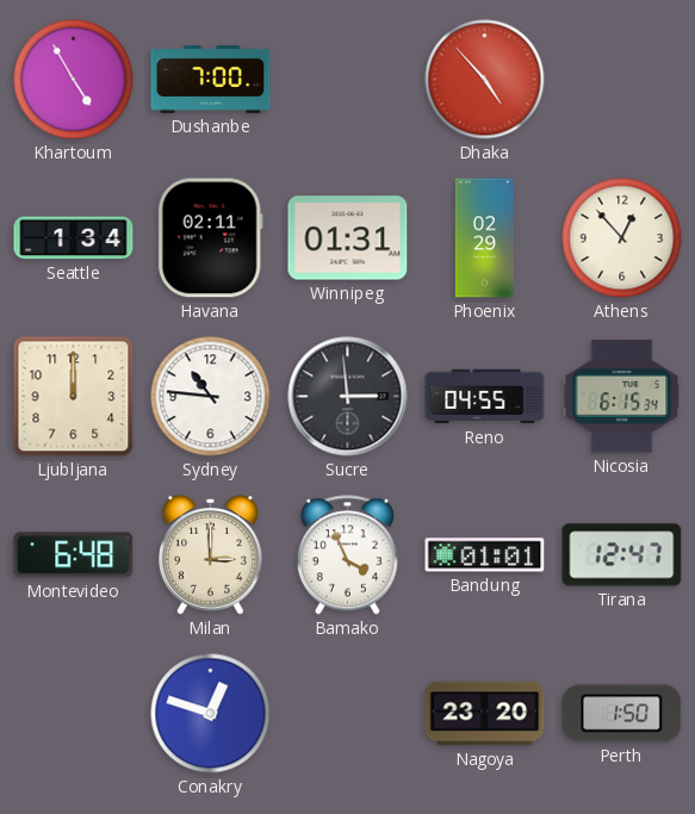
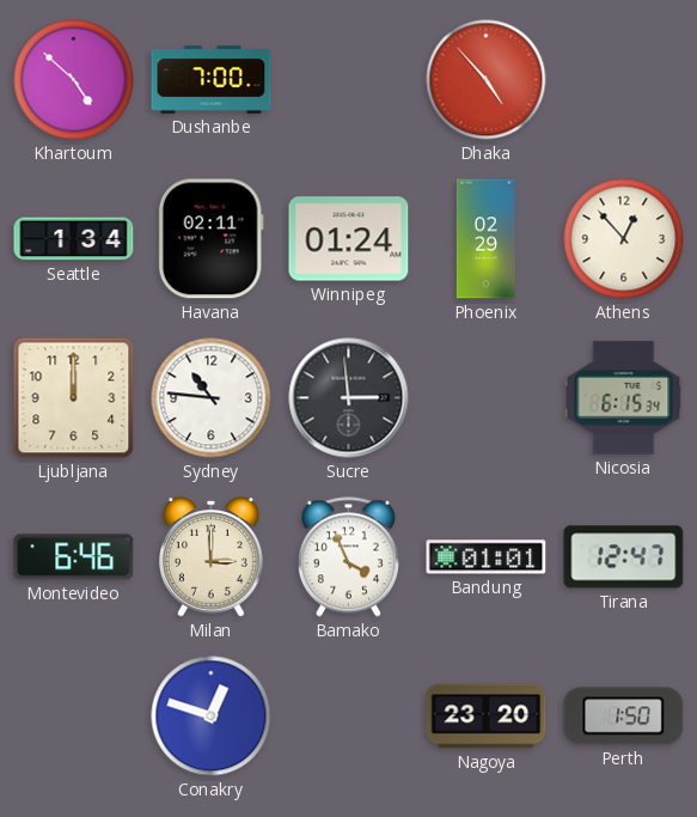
Khartoum: 4:55 -> 4:52 (74, 80)
Winnipeg: 01:31 -> 01:24 (349, 239)
Reno: 04:55 -> none (485, 397)
Montevideo: 6:48 -> 6:46 (74, 557)
